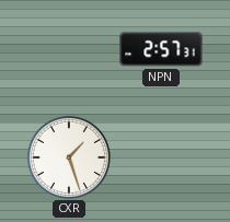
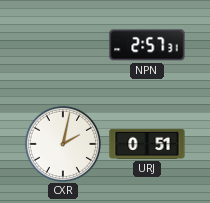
CXR: 1:27 -> 2:02 (63, 144)
URJ: none -> 0:51 (147, 144)
